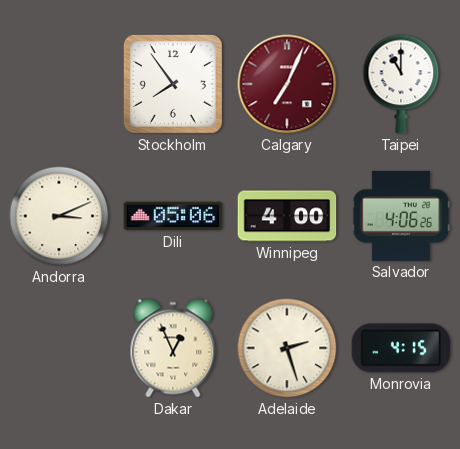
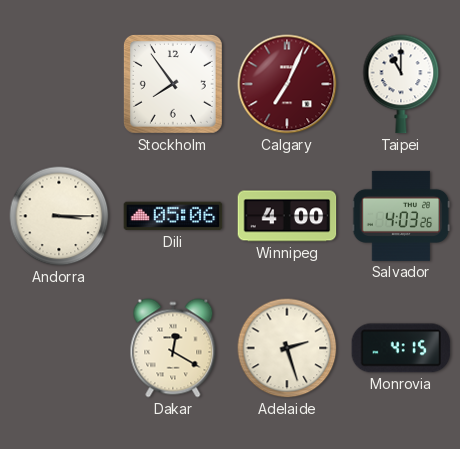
Andorra: 3:11 -> 3:15 (59, 216)
Salvador: 4:06 -> 4:03 (401, 216)
Dakar: 12:56 -> 12:20 (173, 348)
